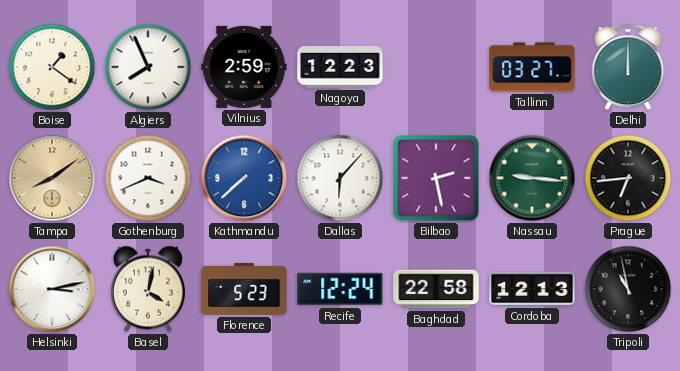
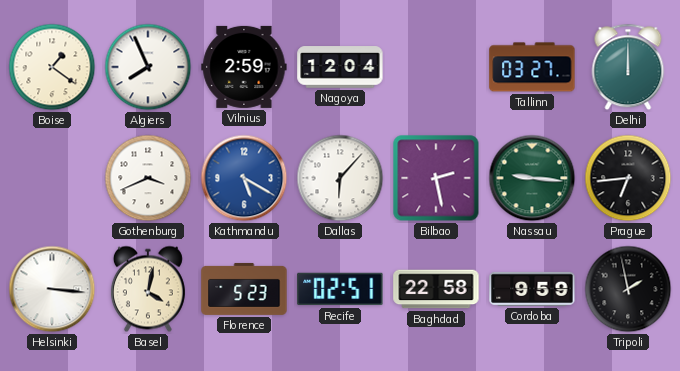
Nagoya: 12:23 -> 12:04 (340, 67)
Tampa: 8:09 -> none (52, 178)
Kathmandu: 7:38 -> 5:20 (244, 178)
Helsinki: 3:13 -> 3:16 (52, 289)
Recife: 12:24 -> 02:51 (340, 289)
Cordoba: 12:13 -> 9:59 (532, 289)
Tripoli: 10:58 -> 1:58 (628, 289)
